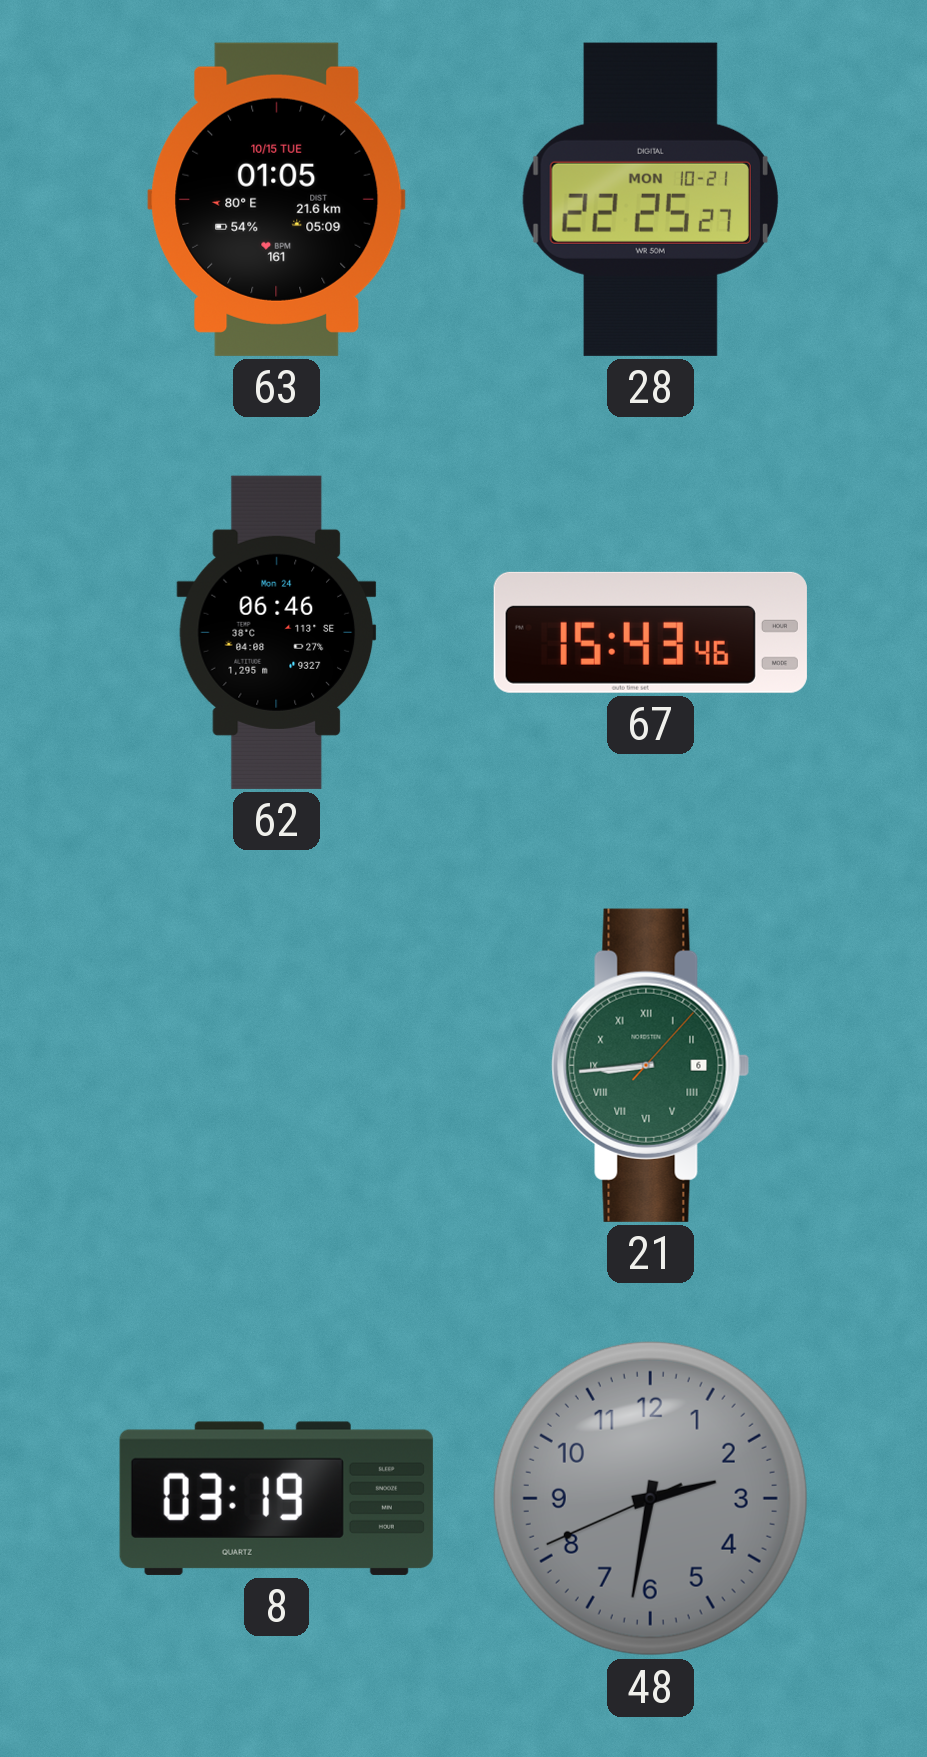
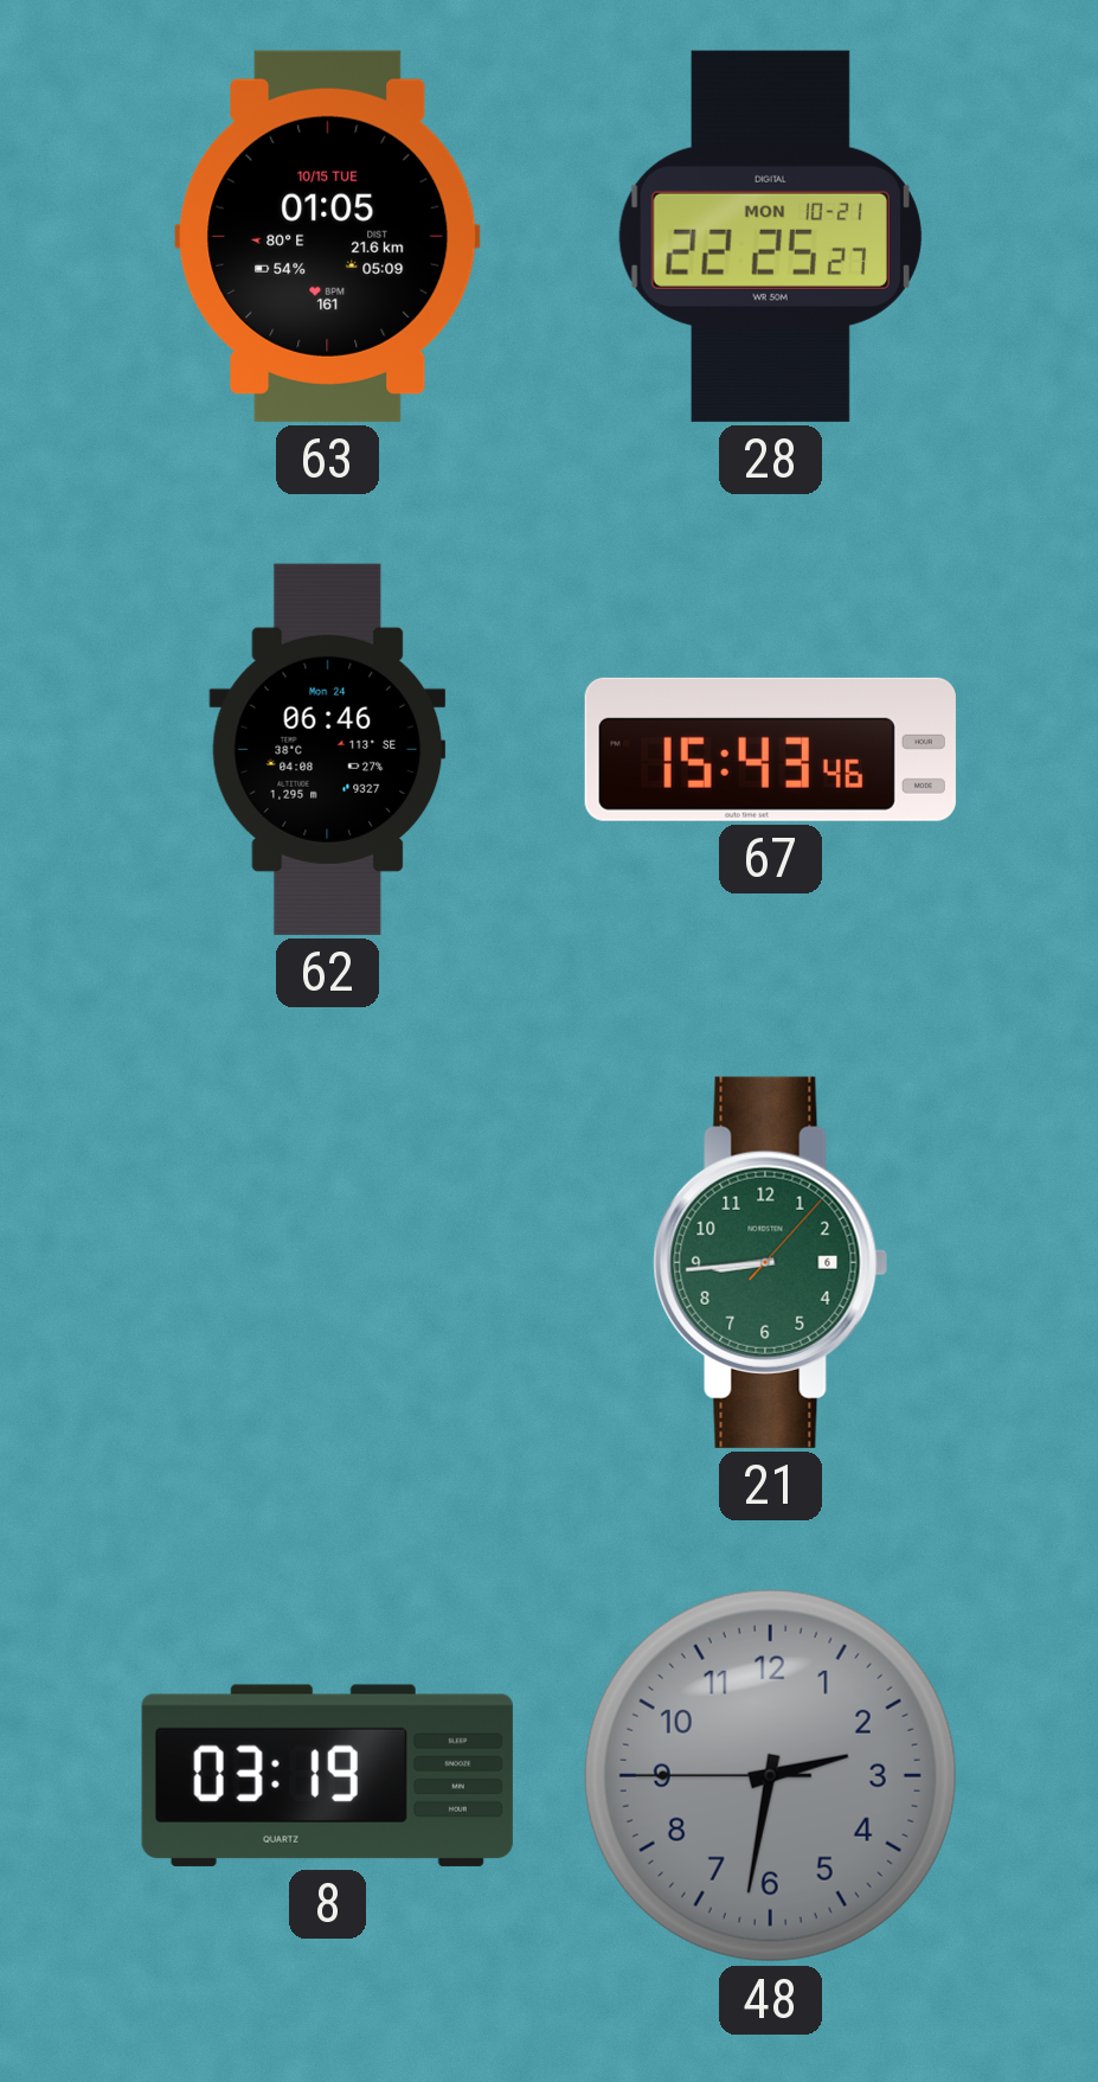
21 numerals: Roman -> Arabic (771, 1262)
48: 2:31:41 -> 2:31:45 (770, 1775)
